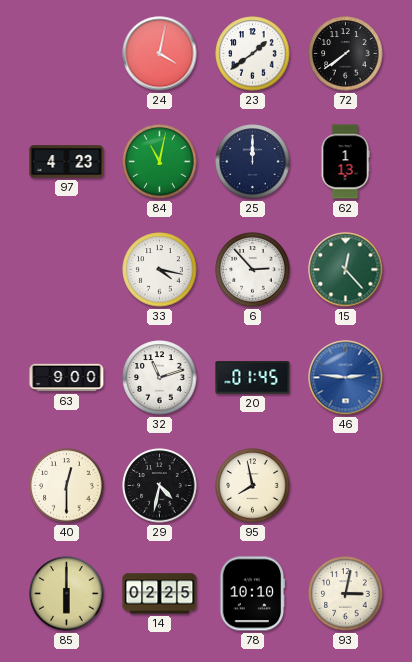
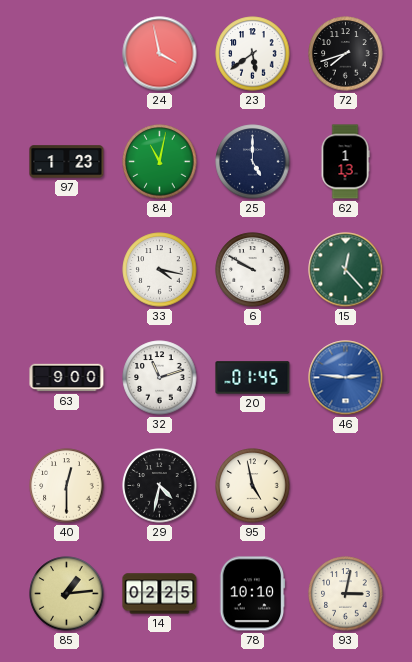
24: 4:02 -> 3:58 (160, 54)
23: 1:39 -> 5:39 (253, 54)
72: 7:39 -> 7:42 (346, 54)
97: 4:23 -> 1:23 (67, 162)
25: 12:00 -> 5:00 (253, 162)
6: 2:53 -> 9:50 (253, 270)
95: 7:58 -> 4:58 (253, 486)
85: 6:00 -> 1:14 (67, 594)
